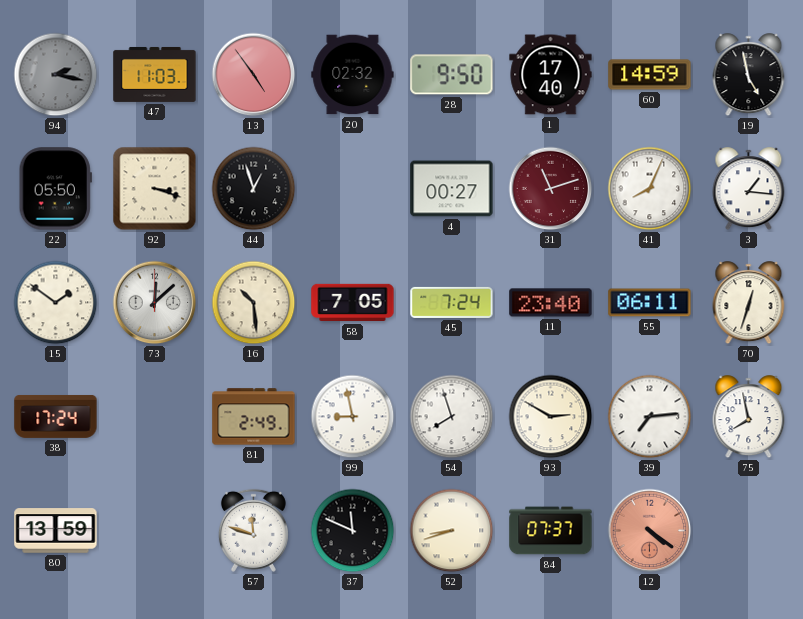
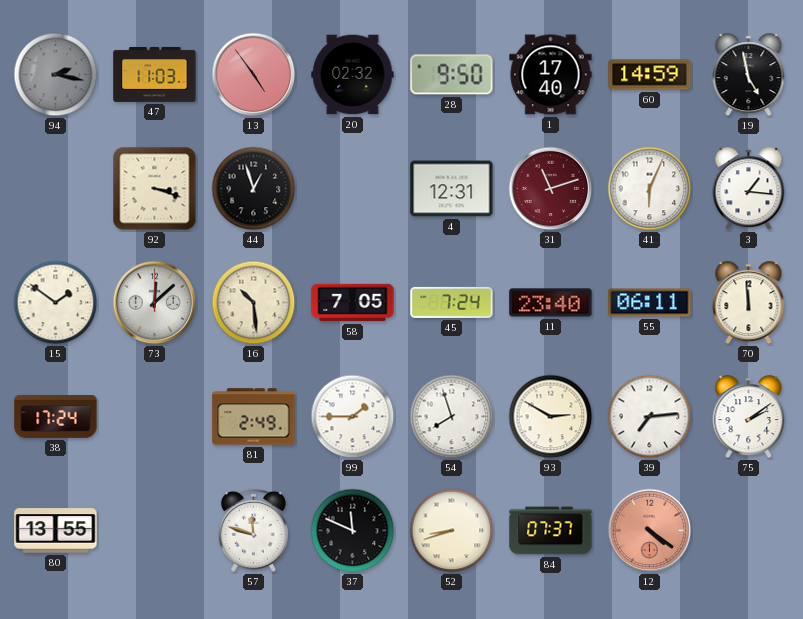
22: 05:50 -> none (55, 189)
4: 00:27 -> 12:31 (452, 189)
41: 8:04 -> 6:04 (650, 189)
70: 12:33 -> 11:59 (749, 303)
99: 8:58 -> 1:45 (353, 417)
75: 7:58 -> 2:09 (749, 417)
80: 13:59 -> 13:55 (56, 531)
